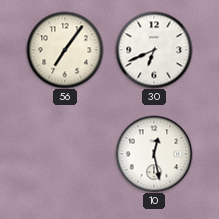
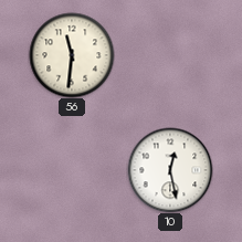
56: 7:06 -> 11:31 (72, 55)
30: 6:41 -> none (154, 50)
